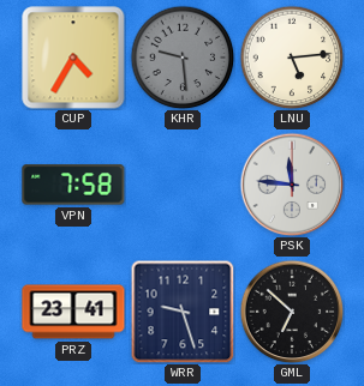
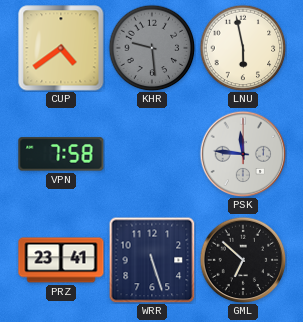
CUP: 4:35 -> 4:39 (61, 48)
LNU: 5:14 -> 5:58 (243, 48)
WRR: 9:27 -> 5:27 (152, 260)
